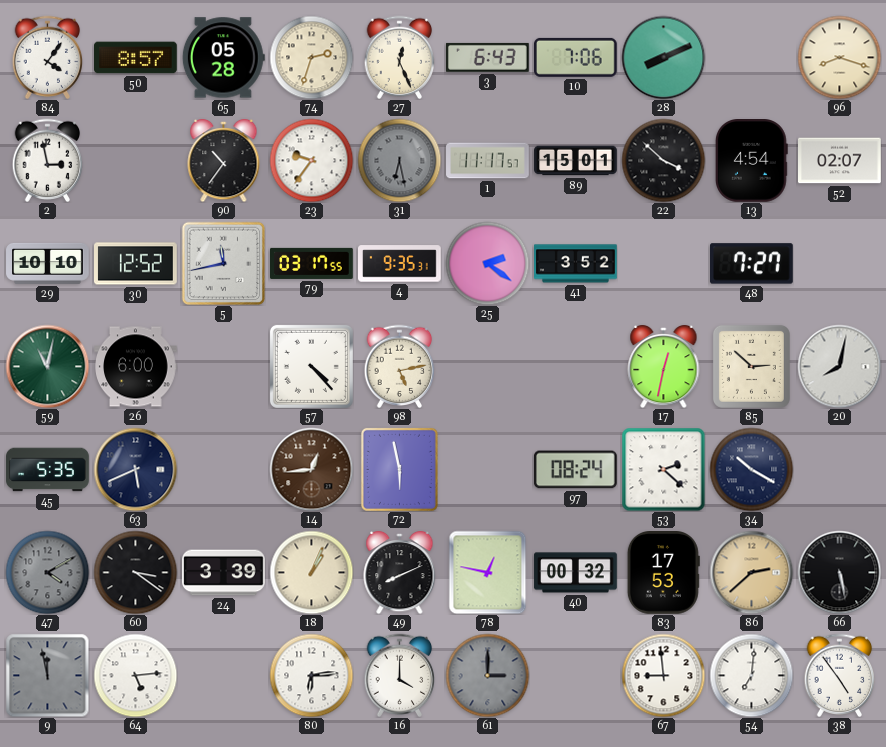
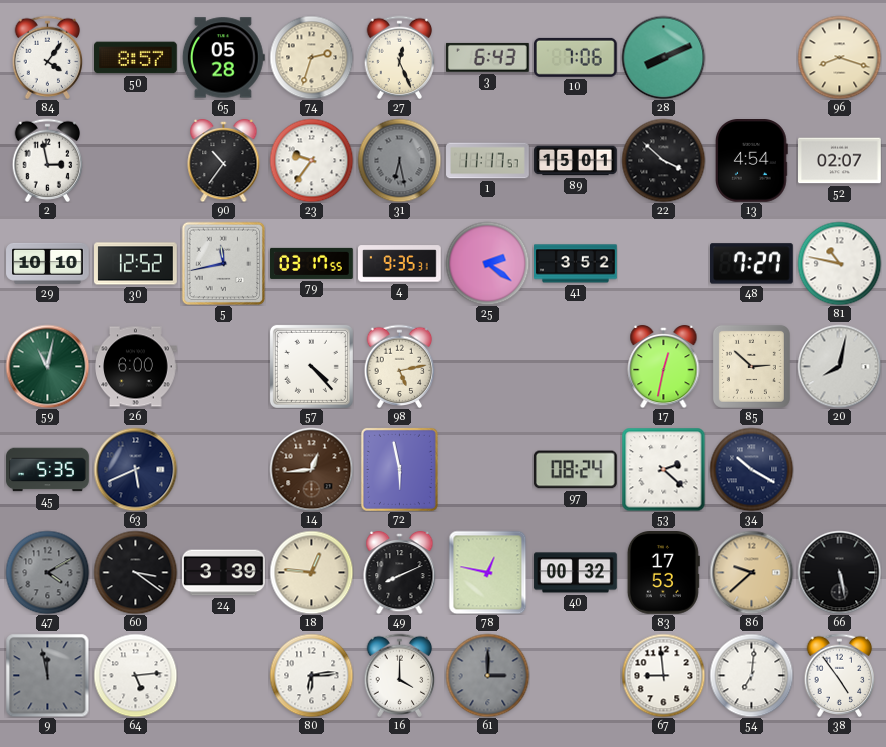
81: none -> 10:47 (839, 263)
18: 1:04 -> 12:46 (311, 572)
86: 2:38 -> 9:38 (751, 572)
